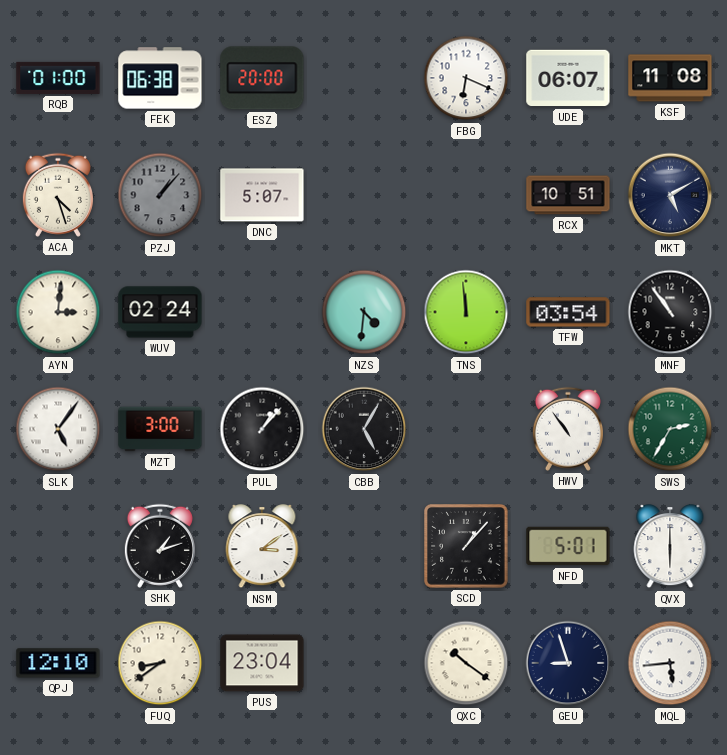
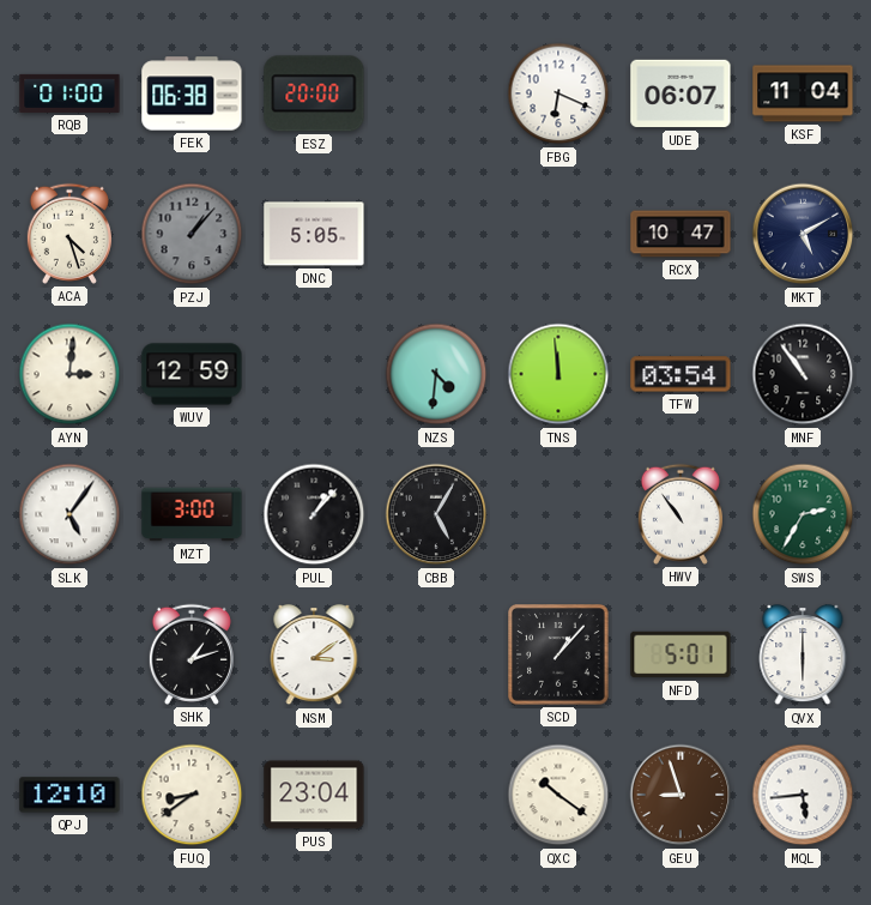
KSF: 11:08 -> 11:04 (803, 93)
DNC: 5:07 -> 5:05 (314, 234)
RCX: 10:51 -> 10:47 (681, 234)
WUV: 02:24 -> 12:59 (192, 374)
GEU dial: navy -> brown (681, 795)
